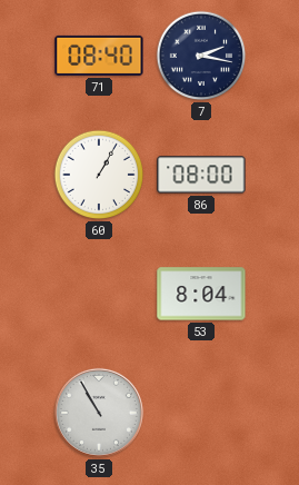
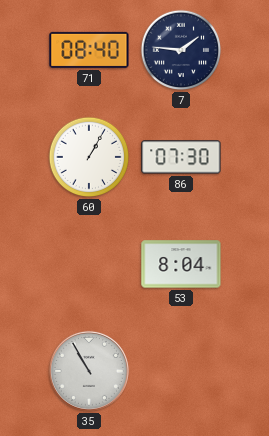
7: 2:17 -> 1:46 (181, 50)
86: 08:00 -> 07:30 (181, 157)
